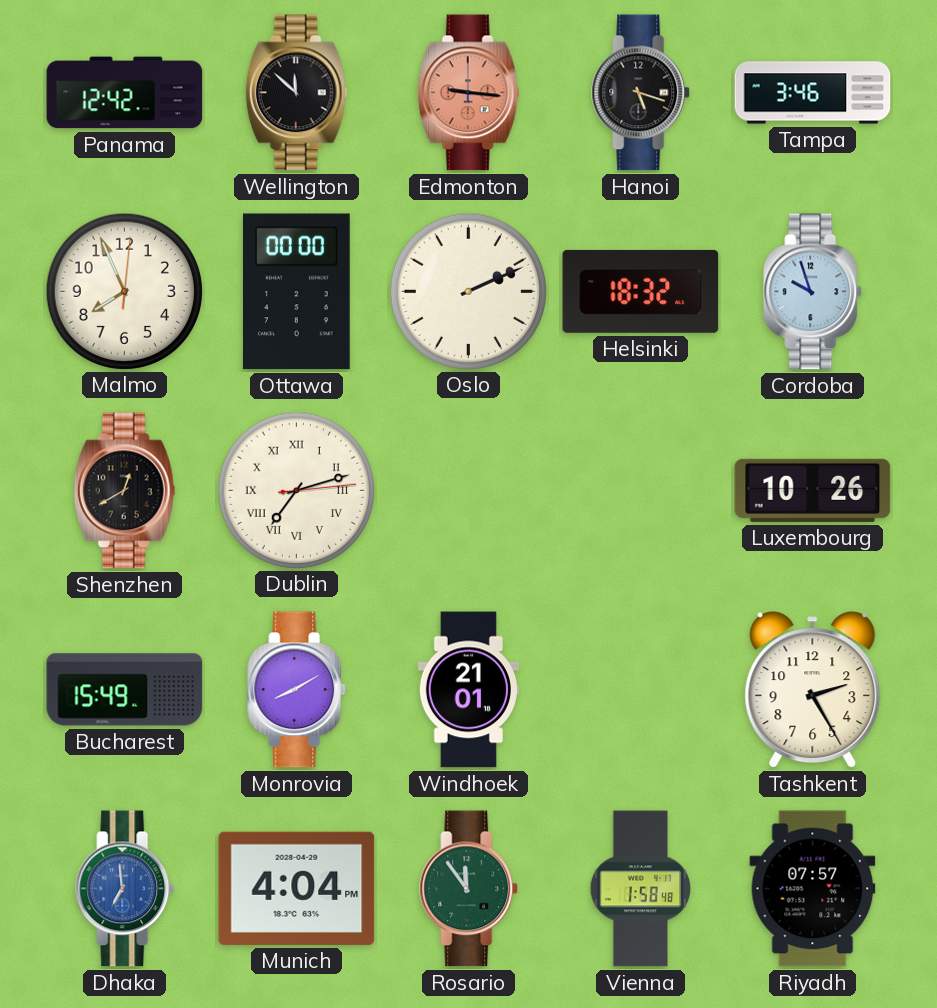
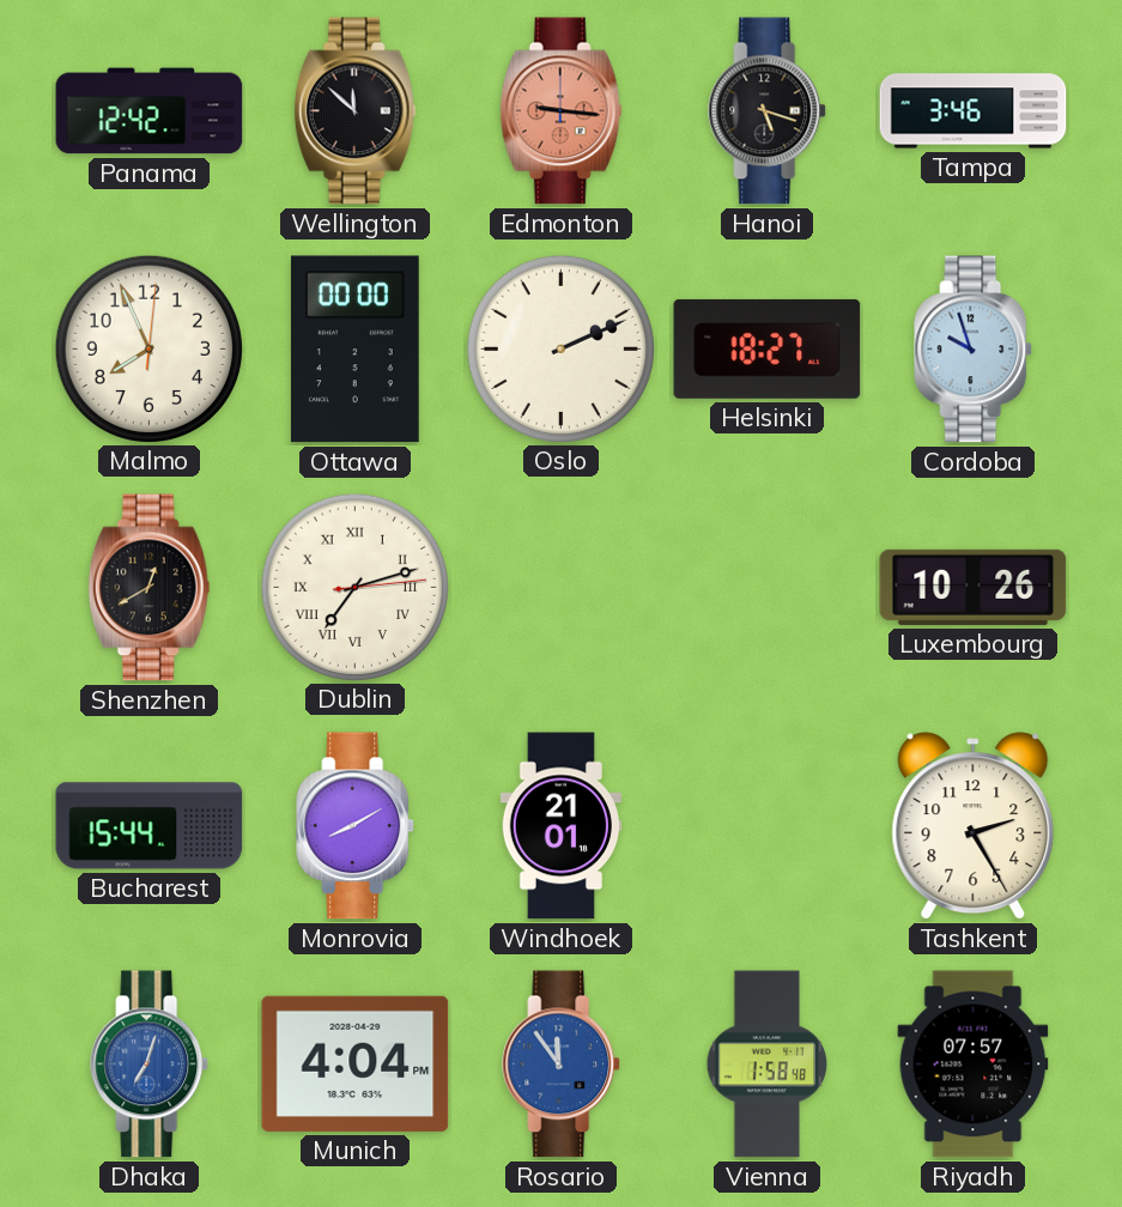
Helsinki: 18:32 -> 18:27 (768, 348)
Bucharest: 15:49 -> 15:44 (150, 826)
Dhaka: 6:59 -> 7:03 (150, 1065)
Rosario dial: green -> blue (562, 1065)
